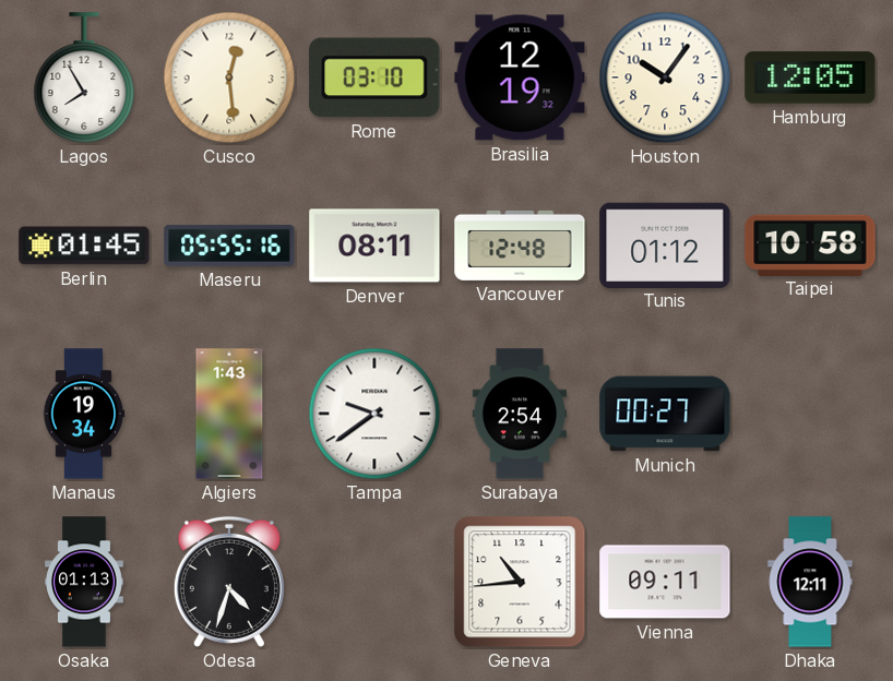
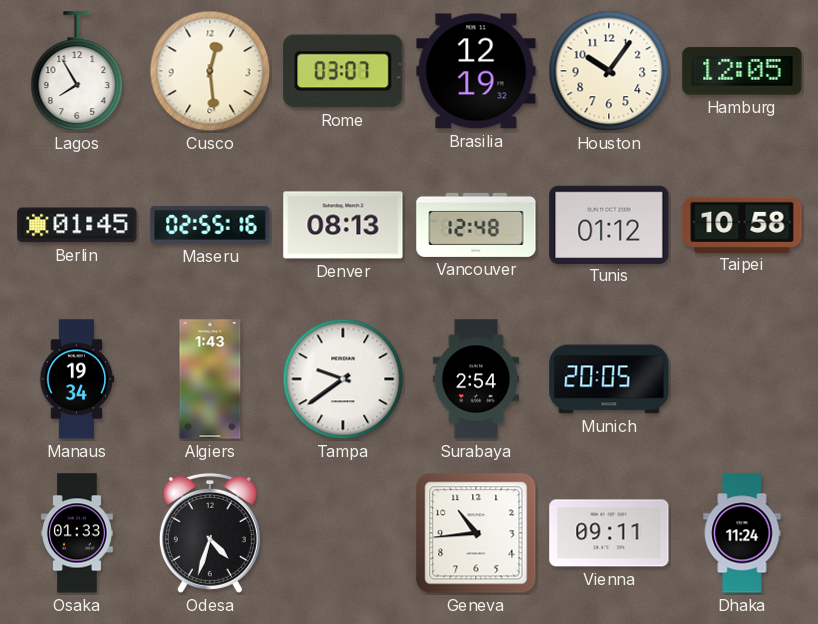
Rome: 03:10 -> 03:07 (343, 71)
Maseru: 05:55 -> 02:55 (210, 225)
Denver: 08:11 -> 08:13 (343, 225)
Munich: 00:27 -> 20:05 (609, 379)
Osaka: 01:13 -> 01:33 (78, 533)
Dhaka: 12:11 -> 11:24 (742, 533)
